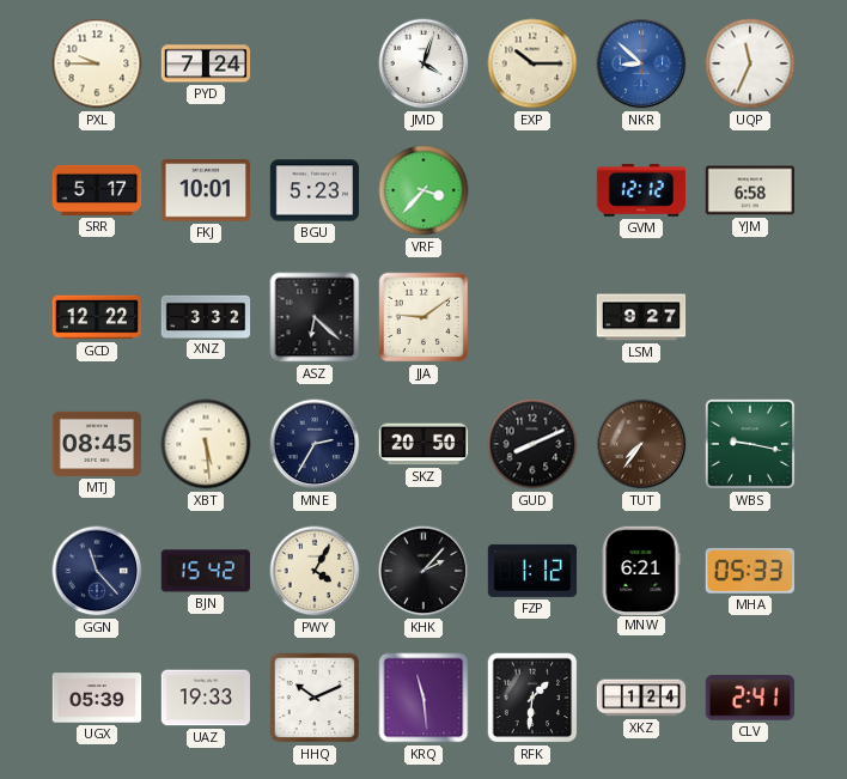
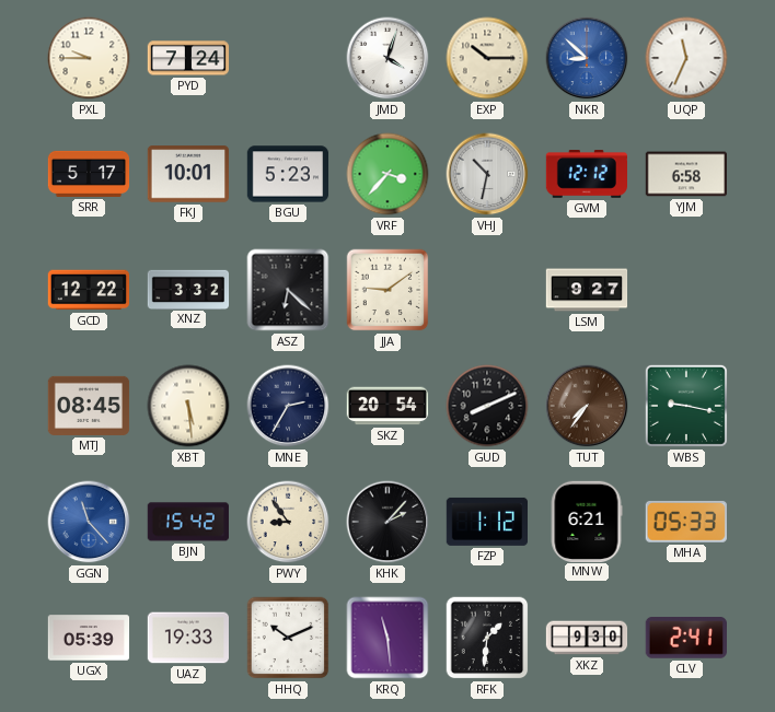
VHJ: none -> 10:32 (487, 174)
SKZ: 20:50 -> 20:54 (387, 406)
GGN dial: navy -> blue (89, 522)
PWY: 4:05 -> 8:54 (288, 522)
XKZ: 1:24 -> 9:30 (587, 638)
